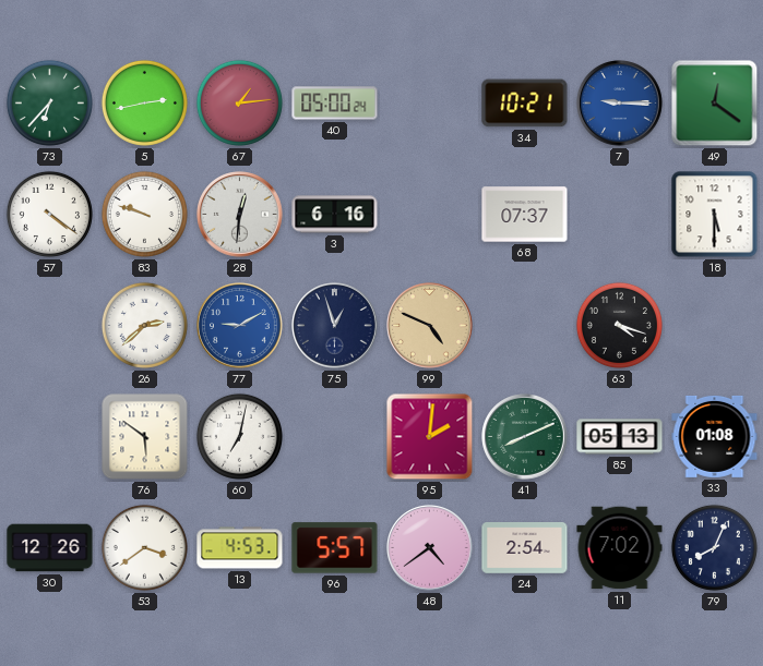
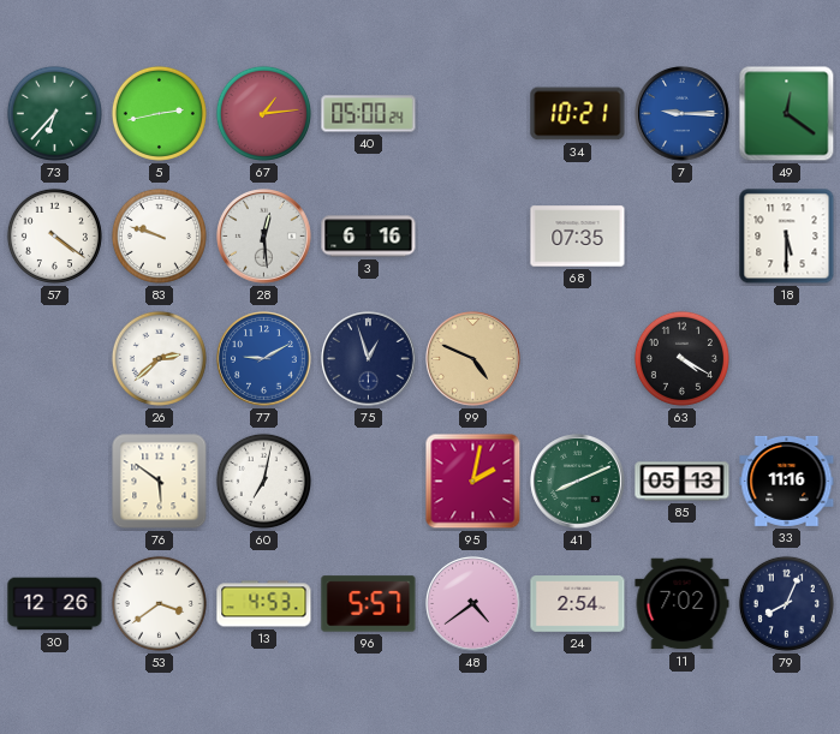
28: 12:31 -> 12:29 (264, 237)
68: 07:37 -> 07:35 (578, 237)
63: 4:18 -> 4:20 (681, 358)
95: 2:01 -> 2:02 (473, 482)
33: 01:08 -> 11:16 (787, 481)
